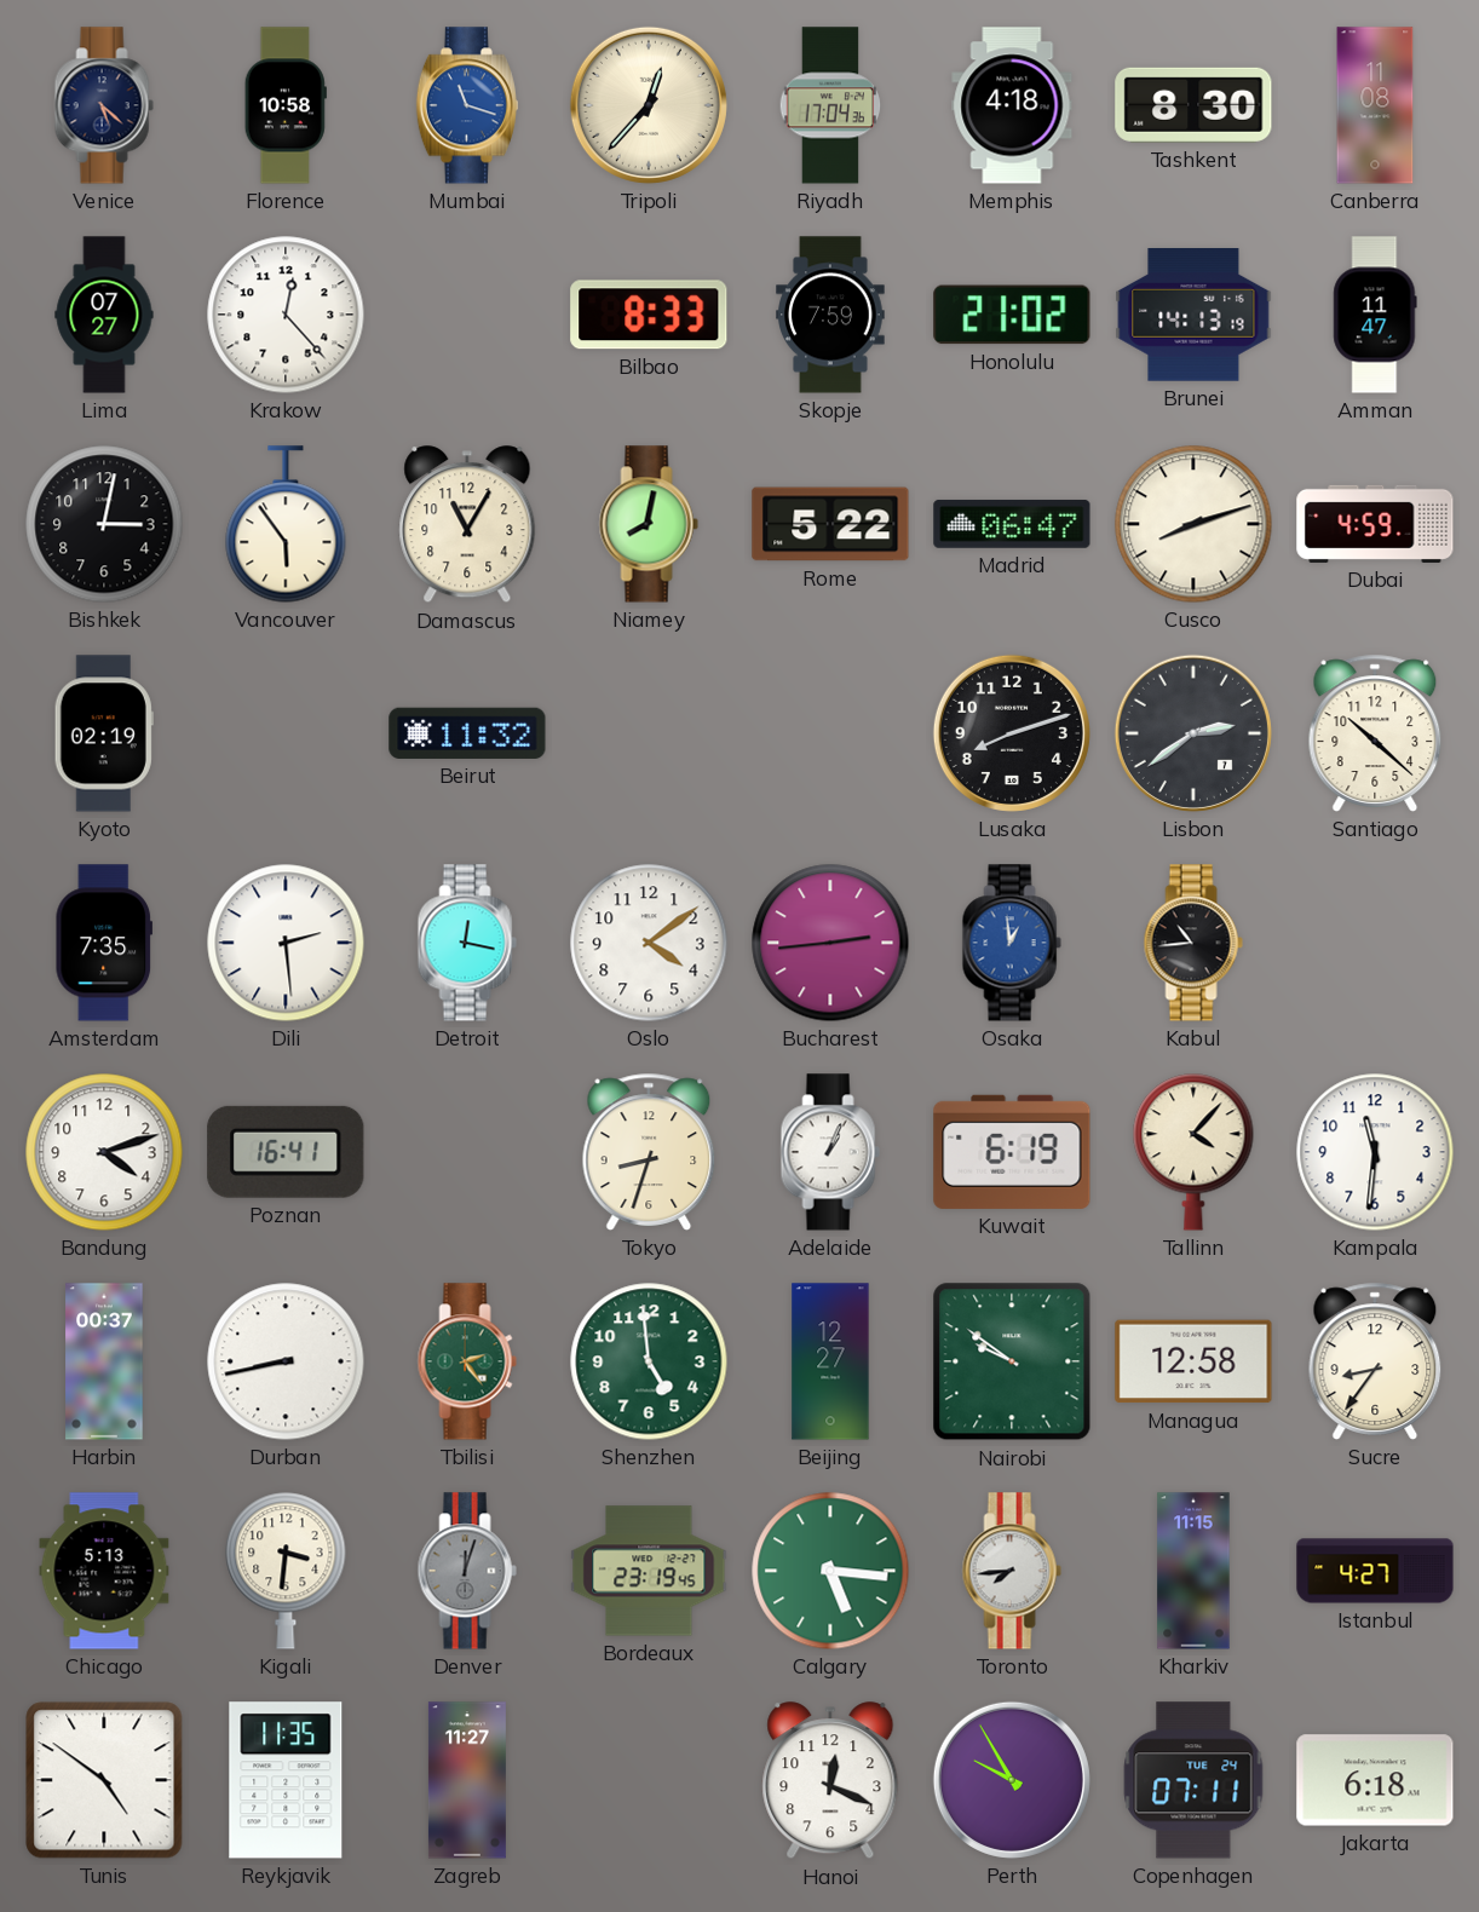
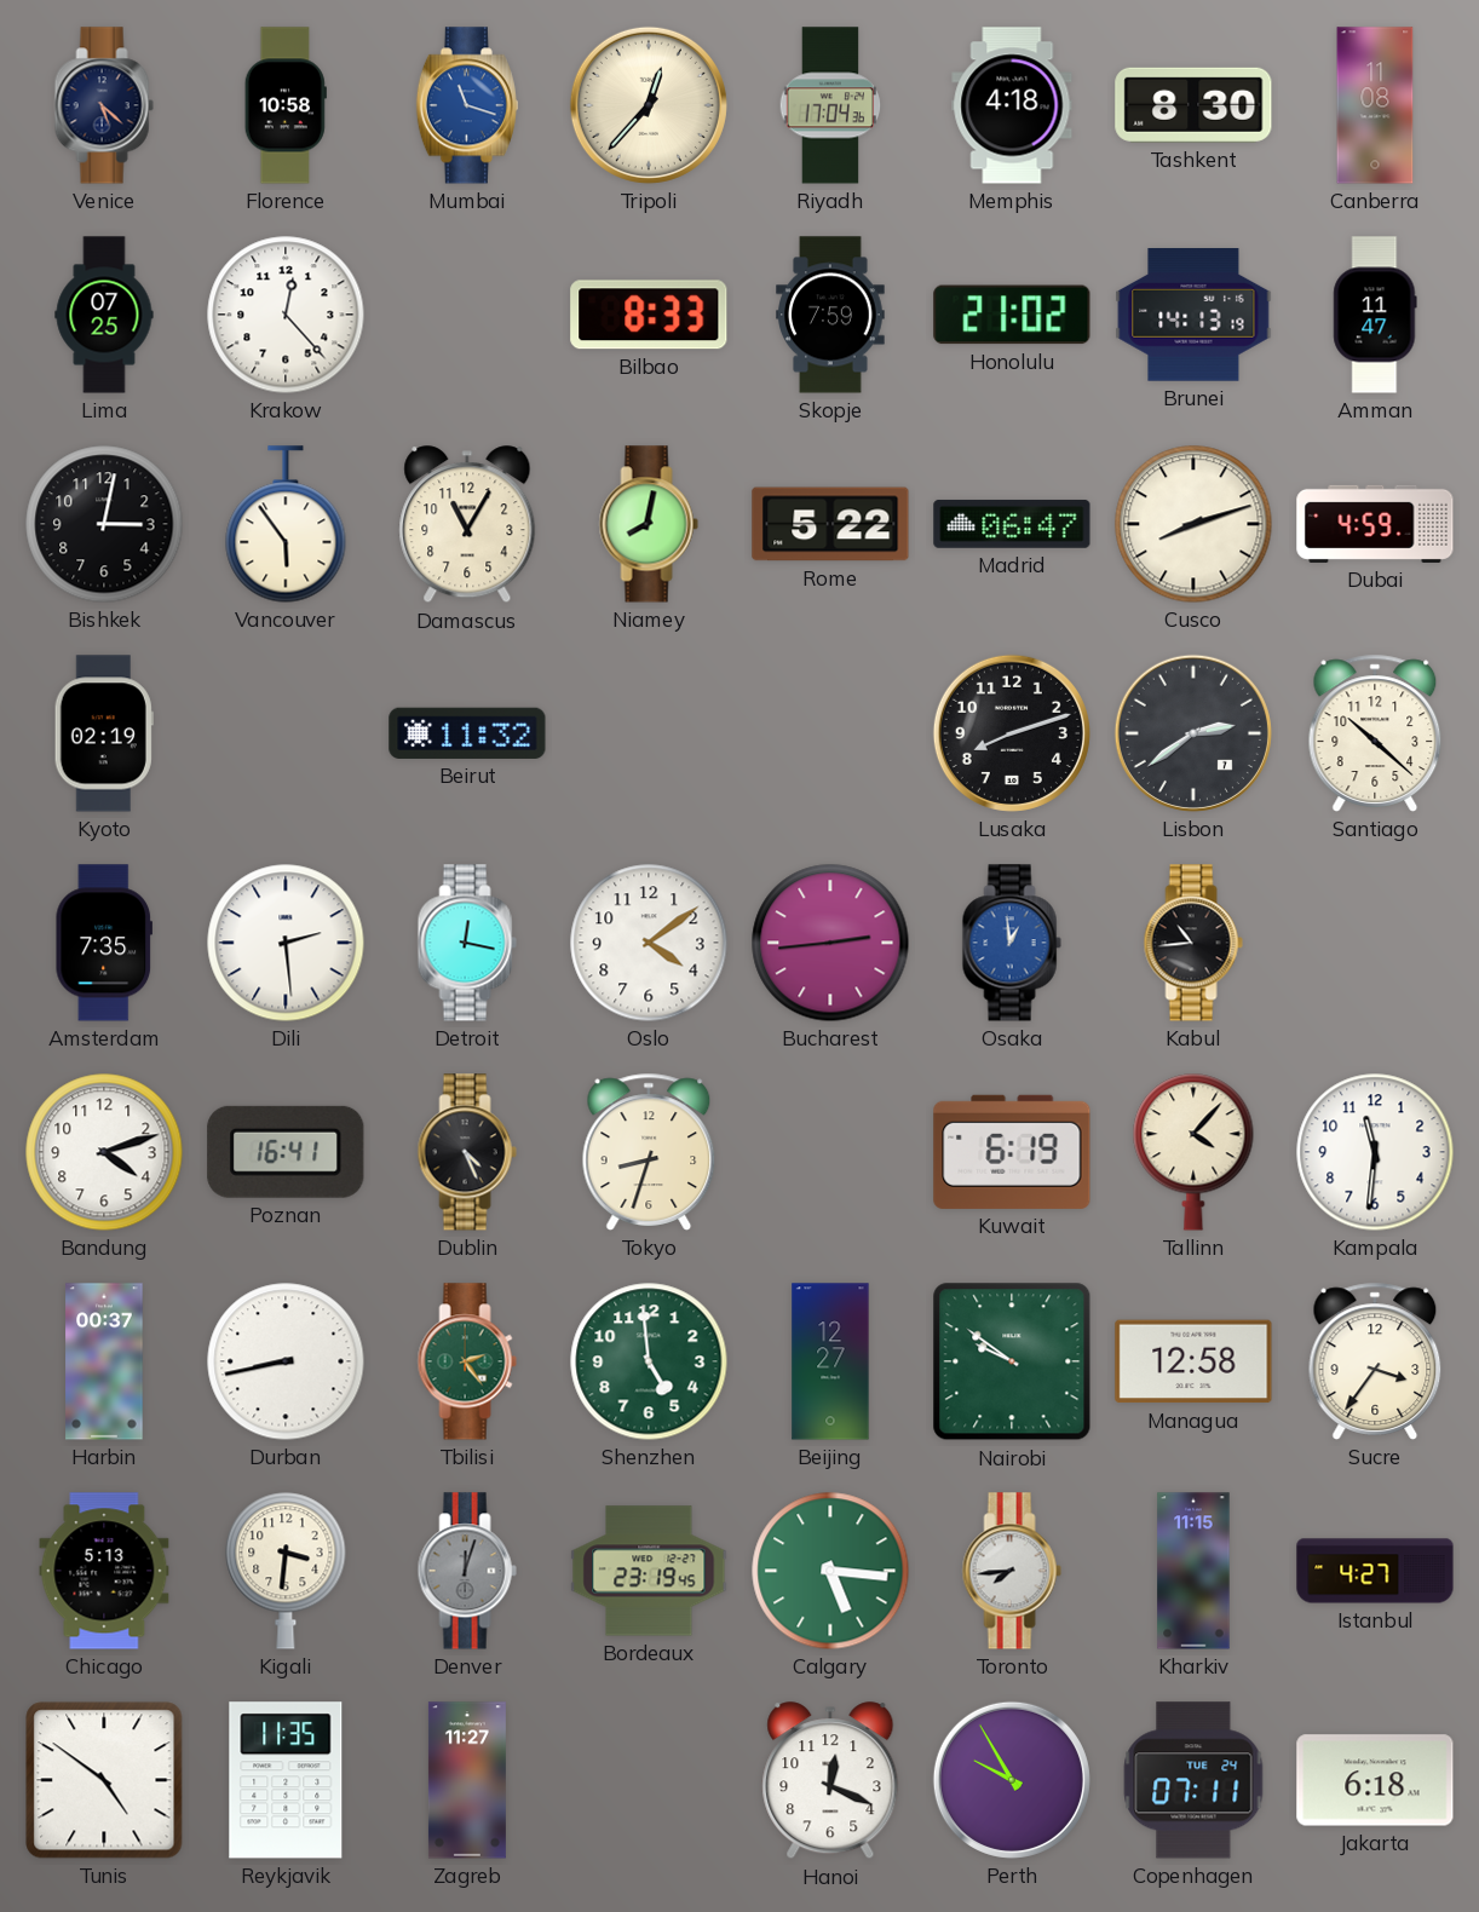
Lima: 07:27 -> 07:25 (104, 315)
Dublin: none -> 4:26 (467, 1152)
Adelaide: 1:04 -> none (830, 1152)
Sucre: 8:36 -> 3:36 (1375, 1361)
